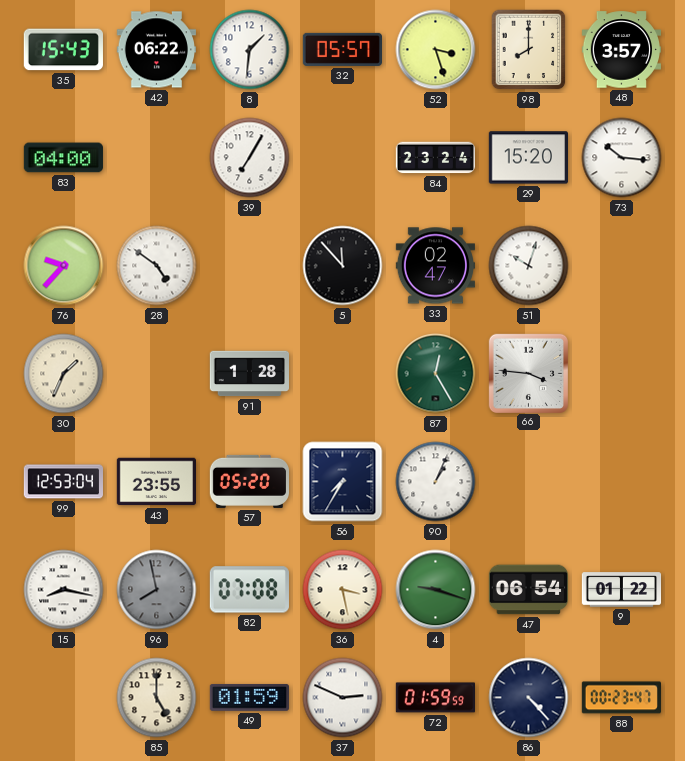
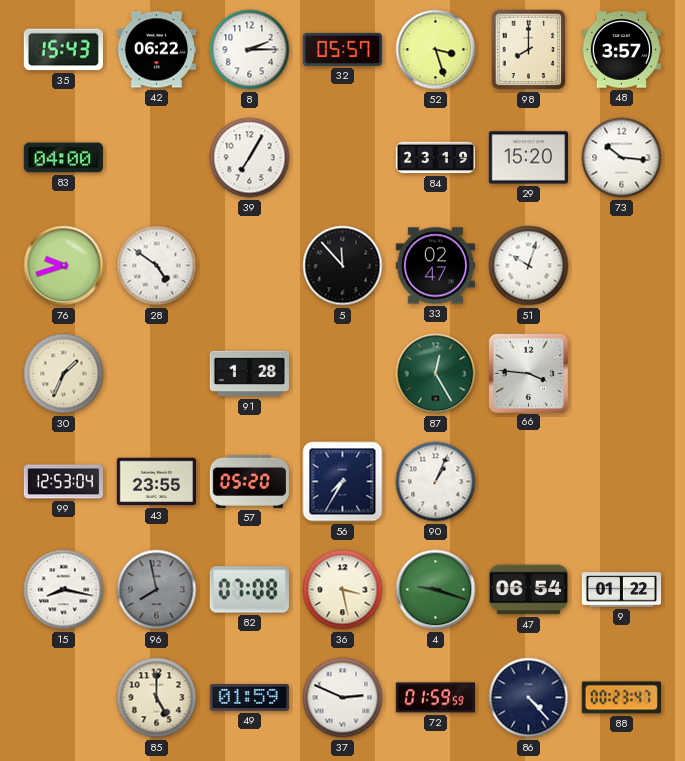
8: 1:31 -> 2:15 (250, 50)
84: 23:24 -> 23:19 (436, 158)
76: 9:37 -> 9:42 (64, 266)
